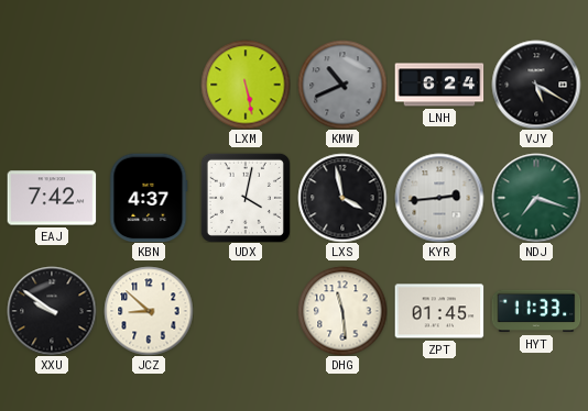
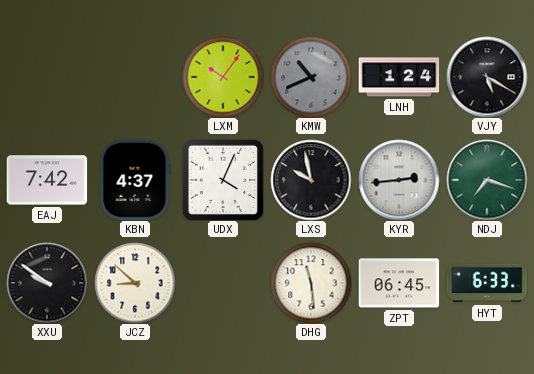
LXM: 5:28 -> 10:06 (223, 77)
LNH: 6:24 -> 1:24 (399, 77)
UDX: 4:02 -> 4:04 (223, 180)
LXS: 3:58 -> 9:58 (311, 180)
ZPT: 01:45 -> 06:45 (399, 283)
HYT: 11:33 -> 6:33 (487, 283)
